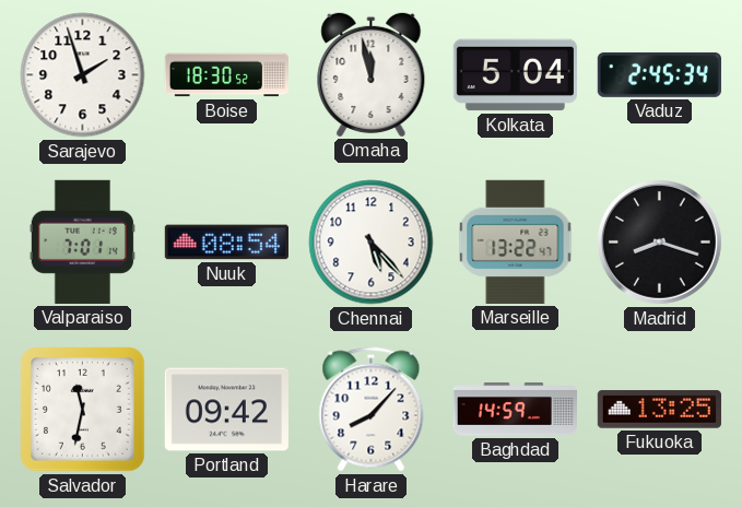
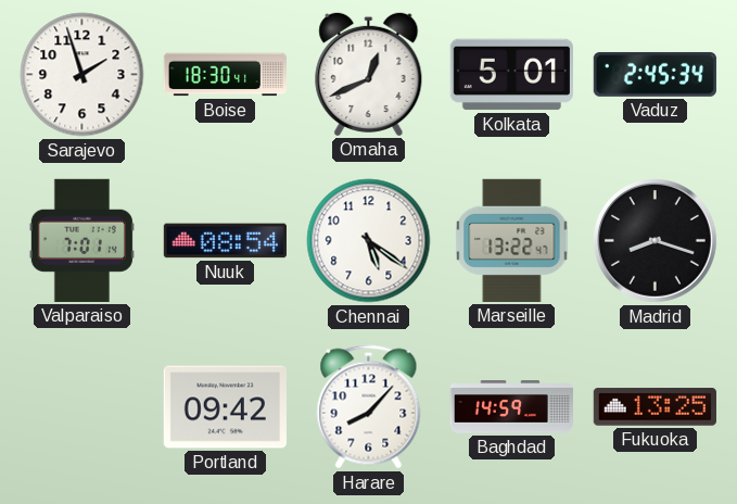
Boise: 18:30:52 -> 18:30:41 (225, 75)
Omaha: 11:58 -> 12:41 (369, 74)
Kolkata: 5:04 -> 5:01 (511, 75)
Chennai: 5:23 -> 5:21 (369, 241)
Salvador: 11:32 -> none (83, 410)
